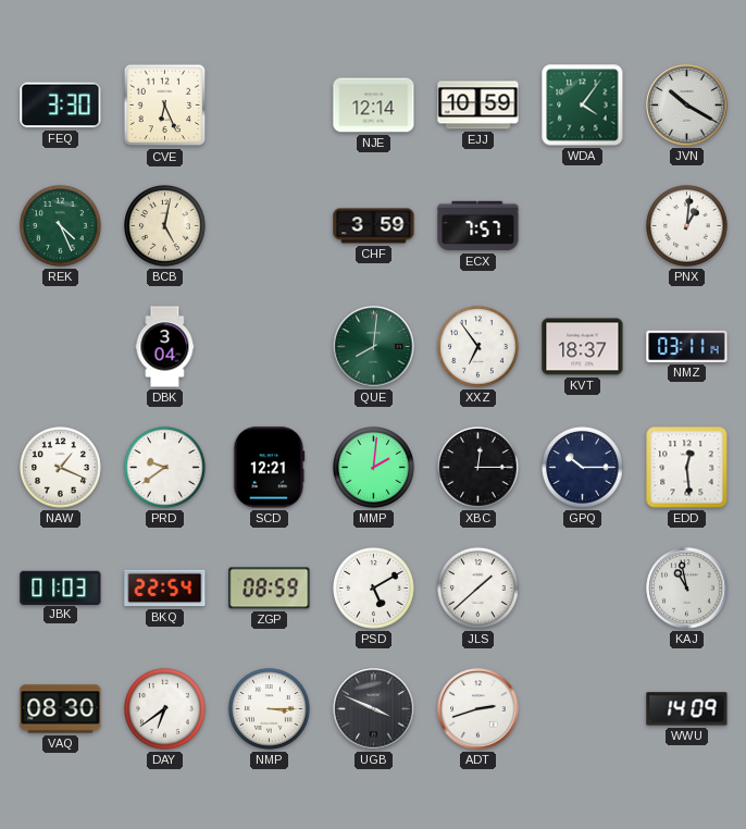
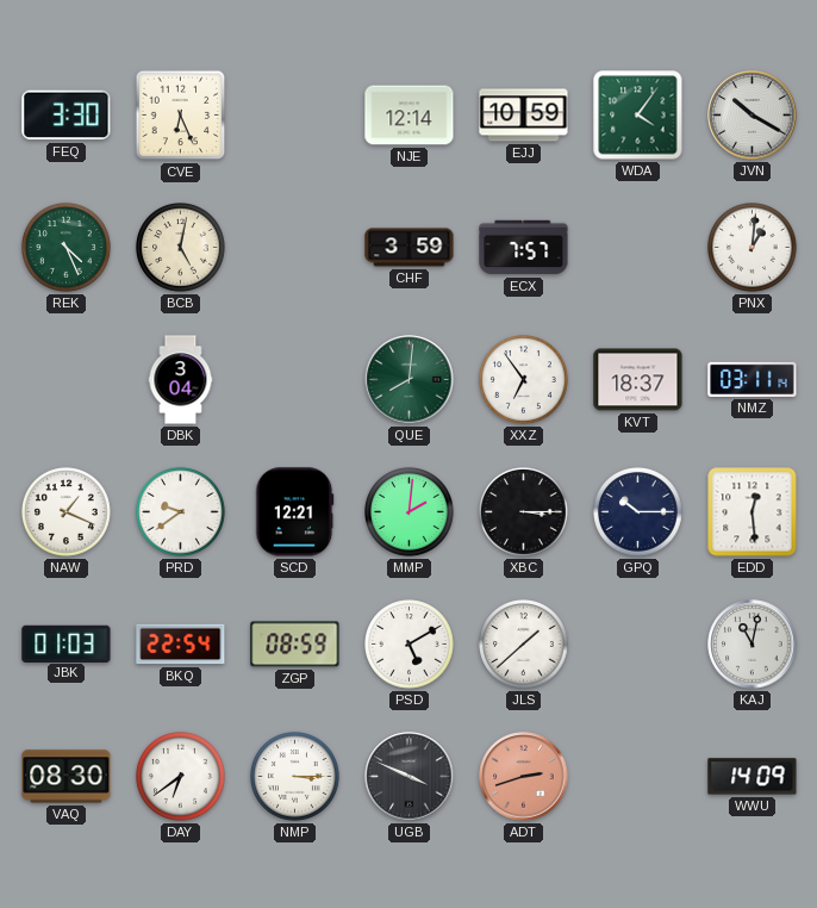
XBC: 12:15 -> 3:15 (524, 512)
KAJ: 10:58 -> 11:02 (753, 645)
ADT dial: white -> salmon (524, 777)
